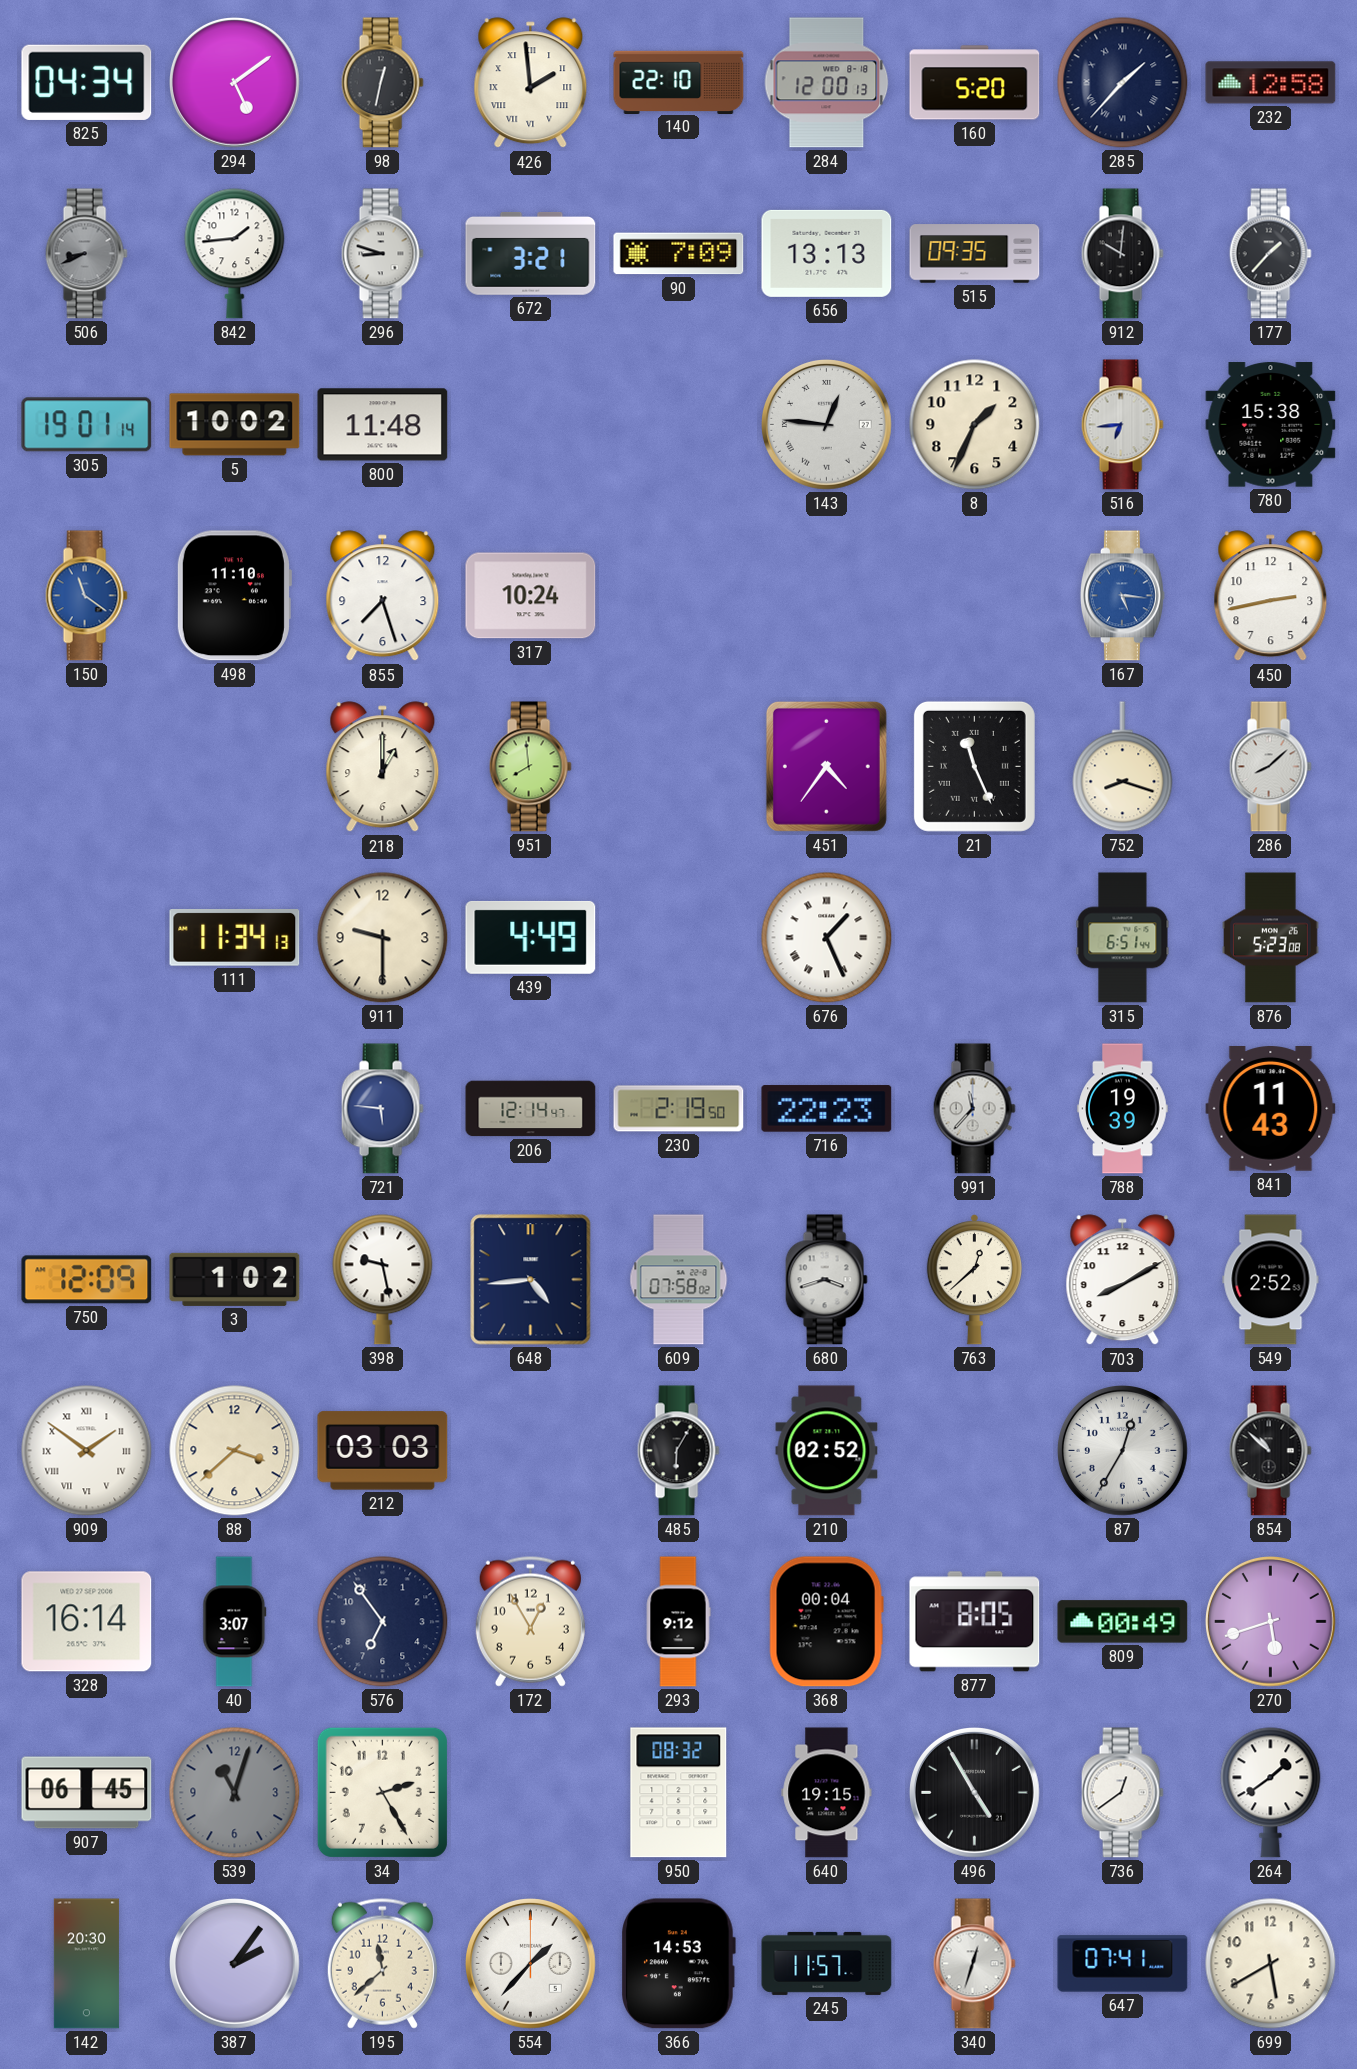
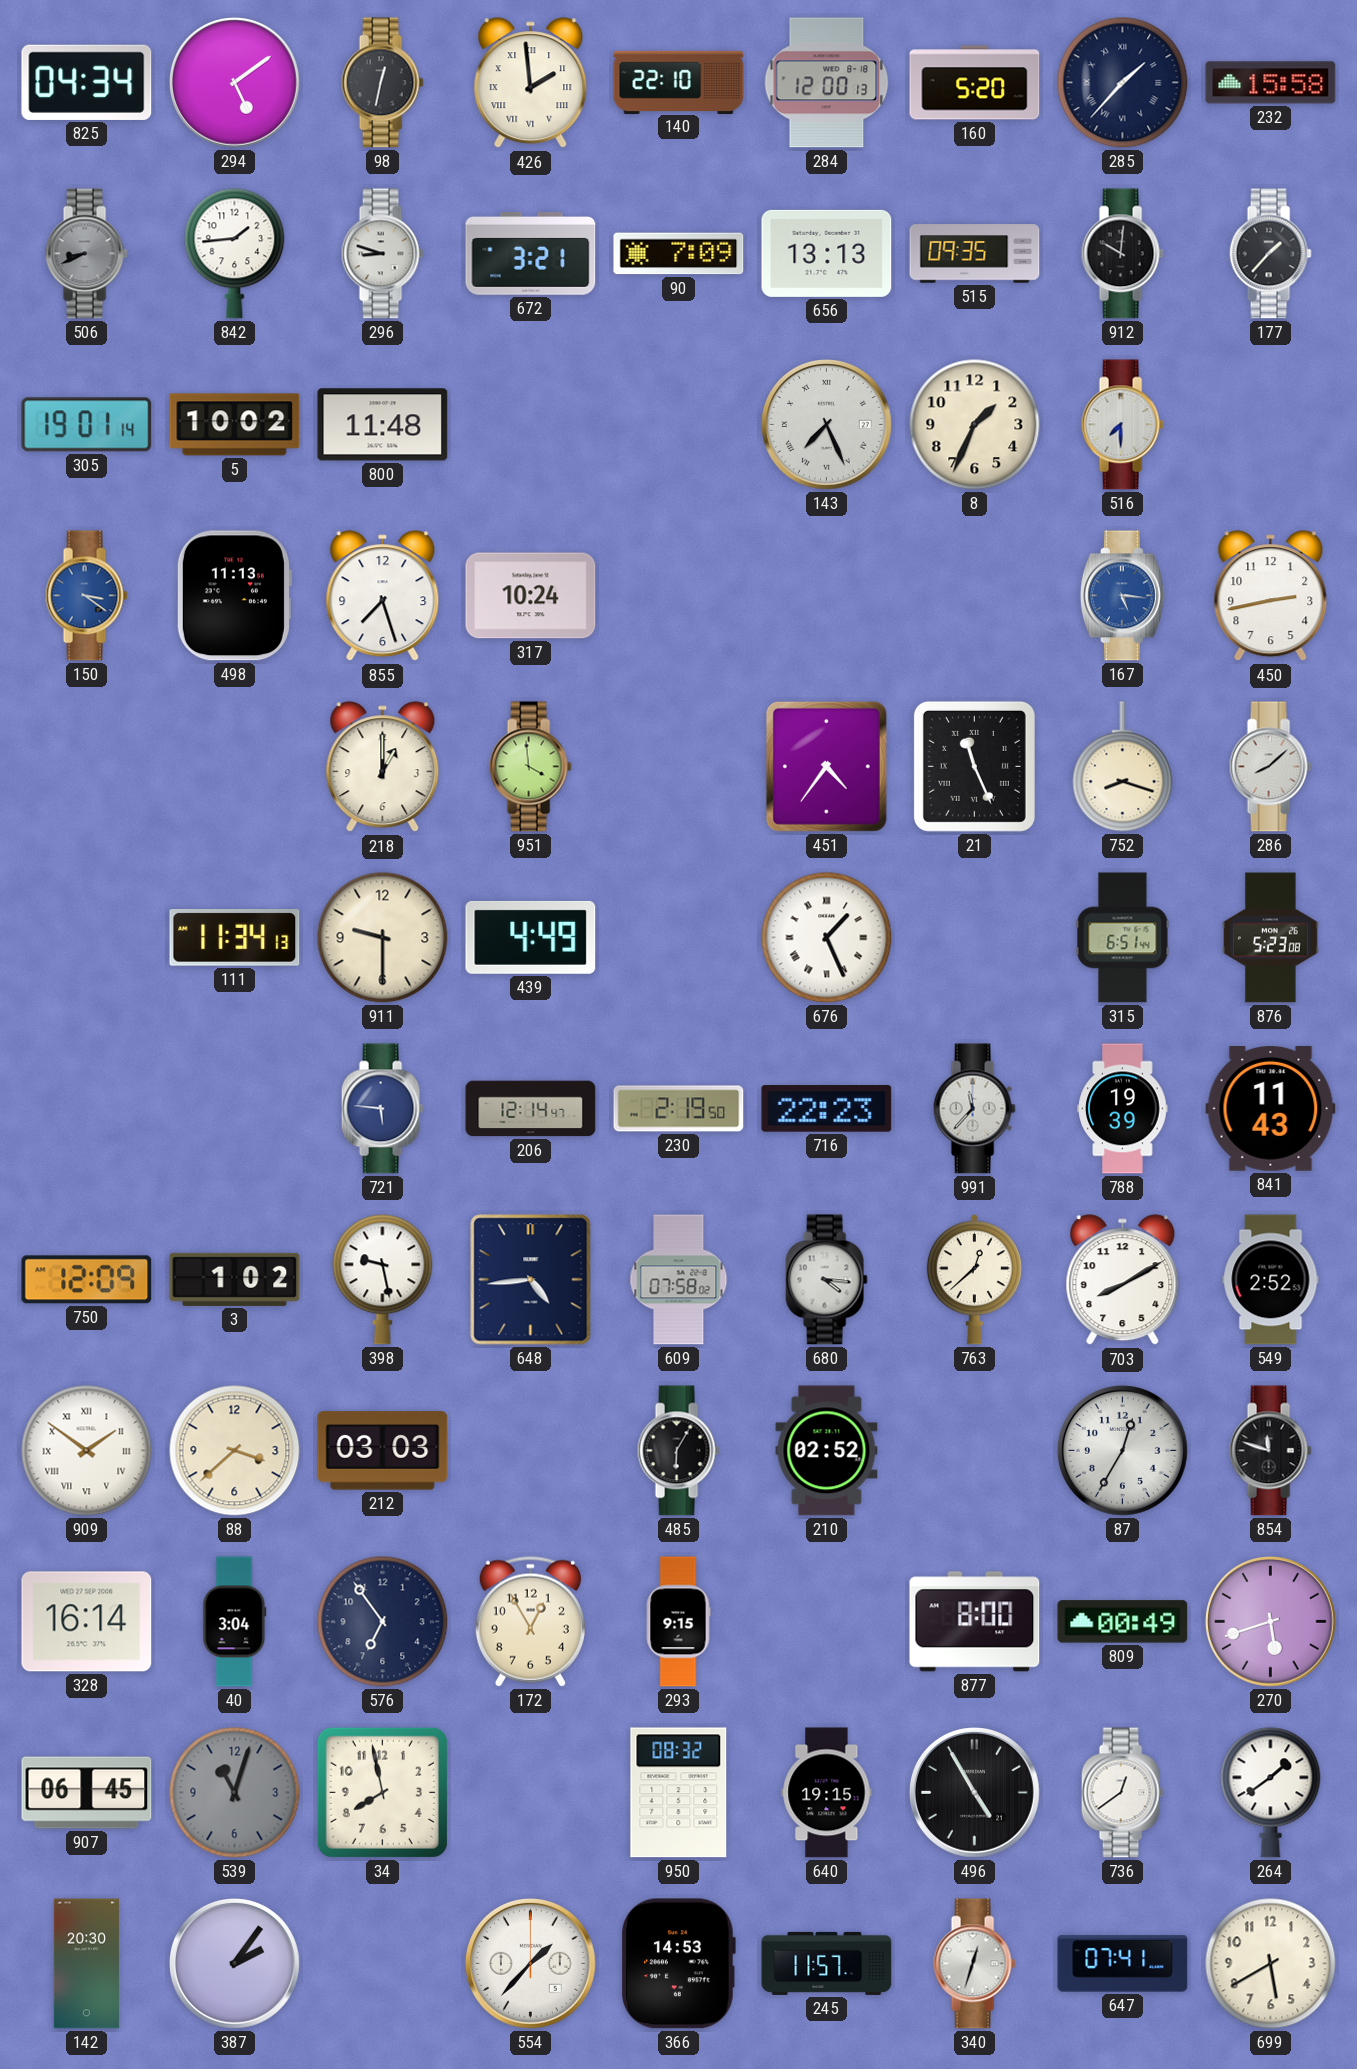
232: 12:58 -> 15:58 (1271, 83)
143: 12:46 -> 7:26 (827, 425)
516: 6:44 -> 7:30 (1122, 425)
780: 15:38 -> none (1271, 425)
150: 11:21 -> 3:21 (86, 596)
498: 11:10 -> 11:13 (234, 596)
951: 7:59 -> 3:59 (530, 767)
680: 3:42 -> 4:16 (826, 1280)
854: 10:52 -> 11:48 (1270, 1451)
40: 3:07 -> 3:04 (235, 1622)
293: 9:12 -> 9:15 (678, 1622)
368: 00:04 -> none (826, 1622)
877: 8:05 -> 8:00 (975, 1622)
34: 2:25 -> 7:58 (382, 1792)
195: 11:38 -> none (382, 1963)
